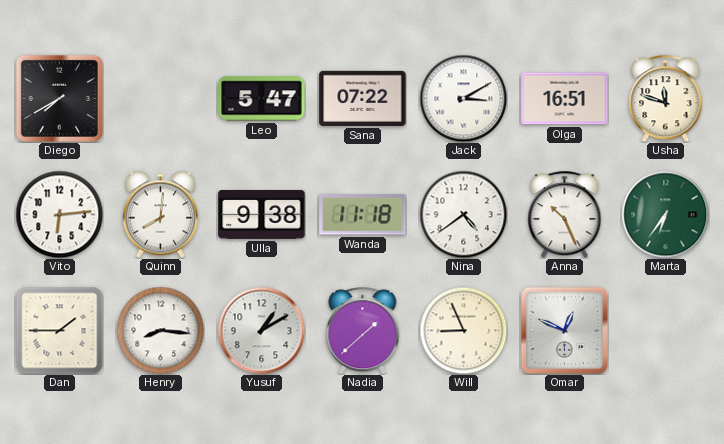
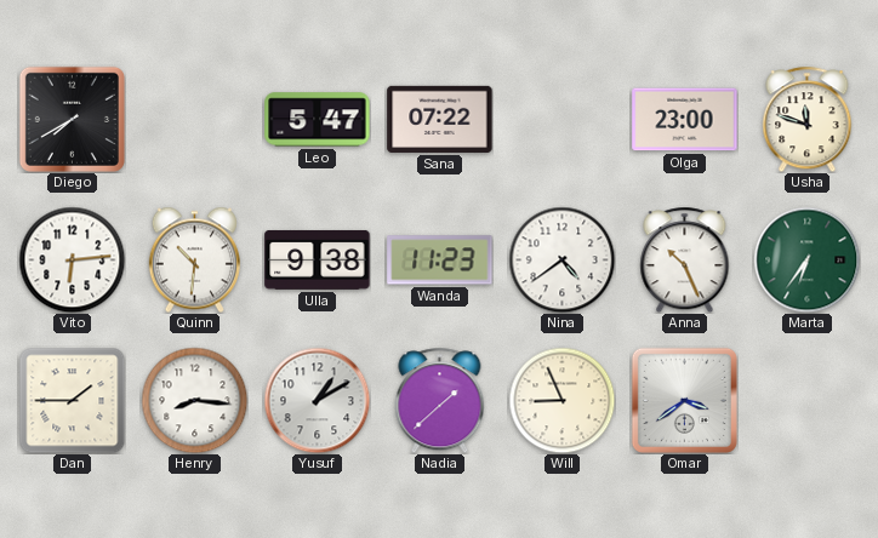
Jack: 3:10 -> none (463, 98)
Olga: 16:51 -> 23:00 (685, 120)
Quinn: 8:01 -> 10:31 (194, 259)
Wanda: 11:18 -> 11:23 (440, 261)
Omar: 12:49 -> 3:39 (684, 400)
